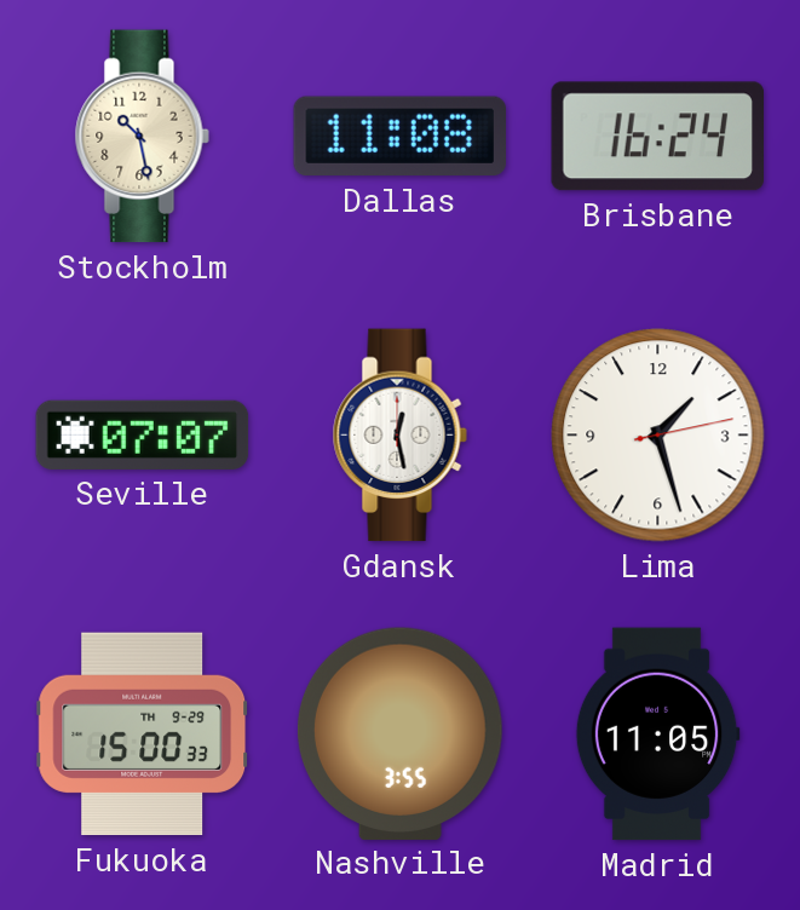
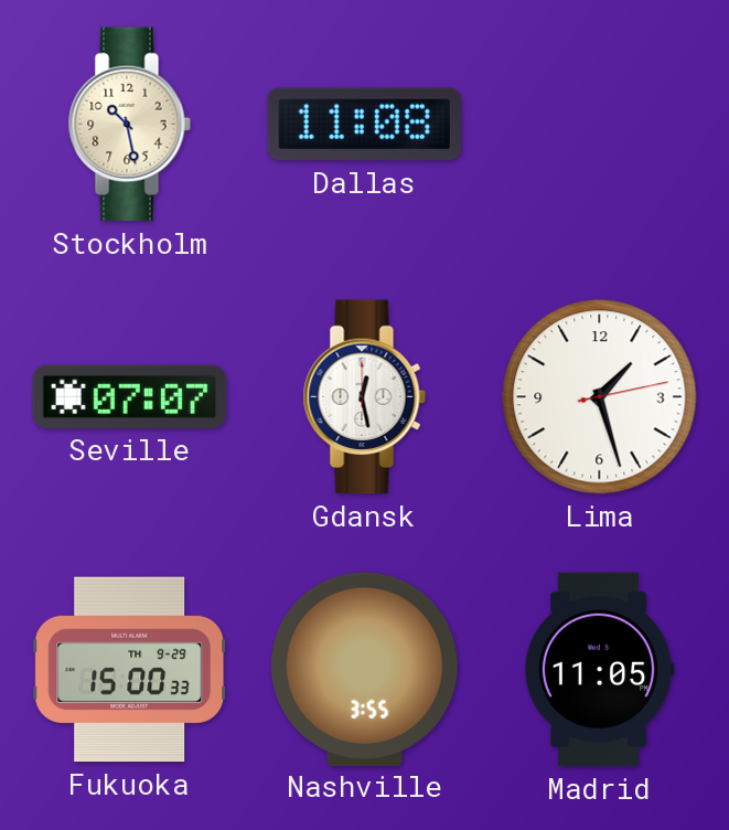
Brisbane: 16:24 -> none (658, 137)
